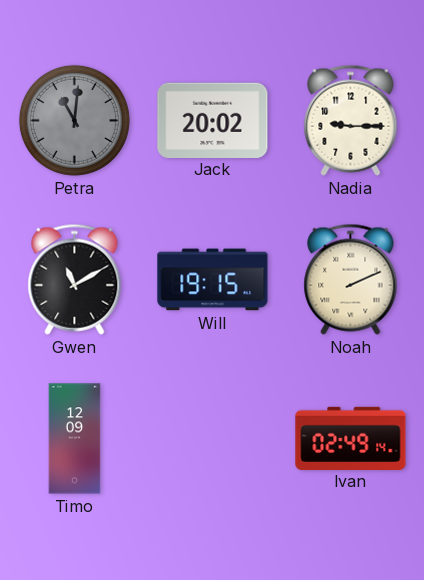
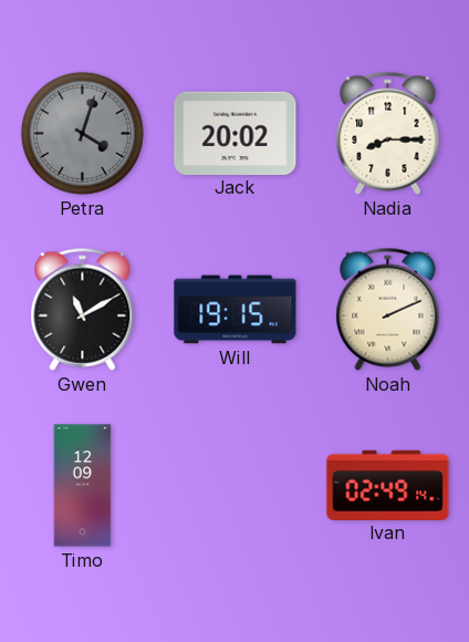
Petra: 11:01 -> 4:03 (82, 133)
Nadia: 9:15 -> 8:15 (388, 133)
